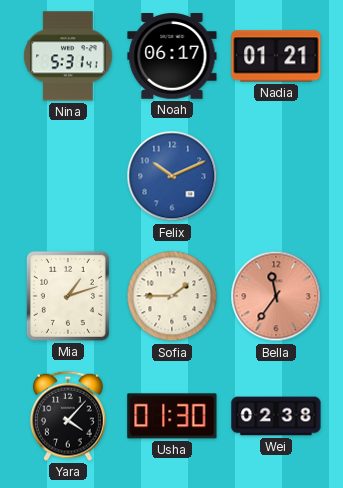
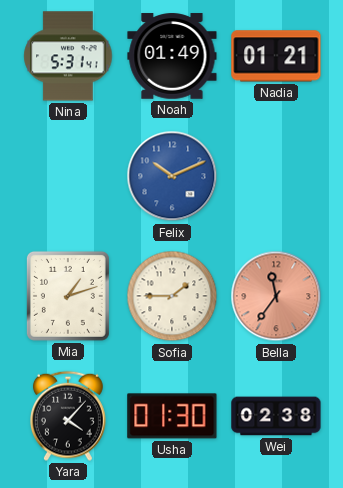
Noah: 06:17 -> 01:49 (172, 56)
